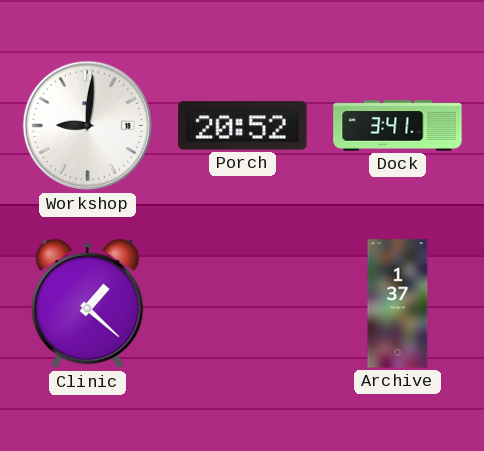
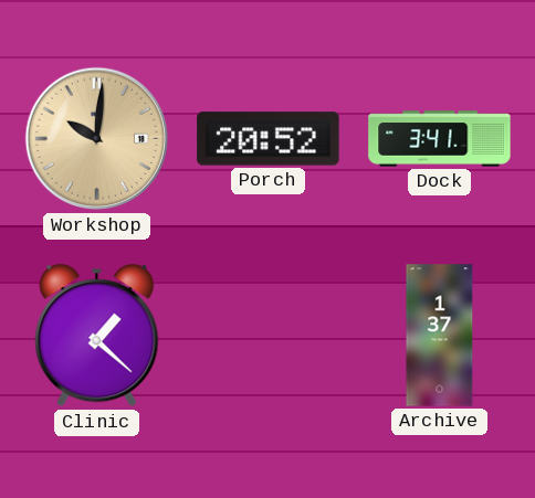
Workshop: 9:01 -> 10:01 (97, 139)
Workshop dial: white -> champagne (97, 139)
